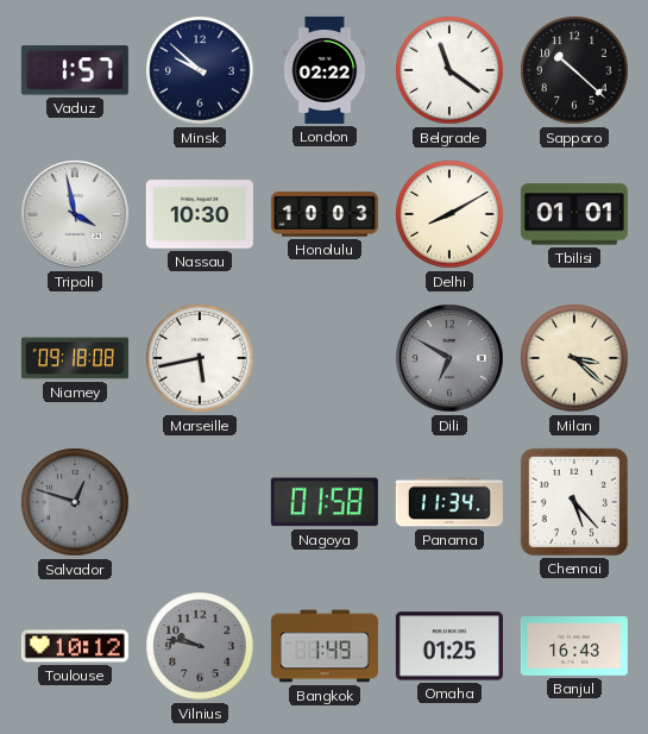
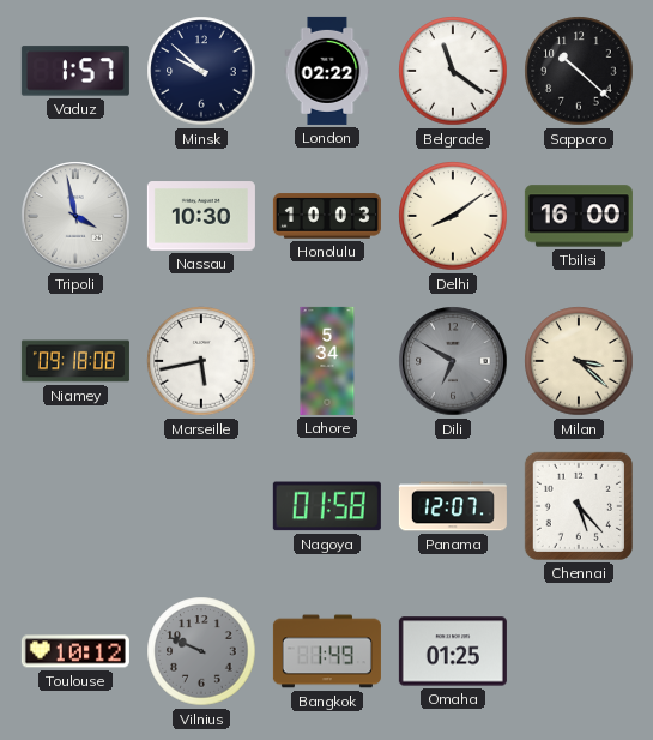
Delhi: 8:10 -> 8:09 (453, 216)
Tbilisi: 01:01 -> 16:00 (579, 216)
Lahore: none -> 5:34 (327, 361)
Salvador: 12:48 -> none (75, 502)
Panama: 11:34 -> 12:07 (453, 506)
Vilnius: 9:47 -> 9:49 (201, 651)
Banjul: 16:43 -> none (574, 646)
